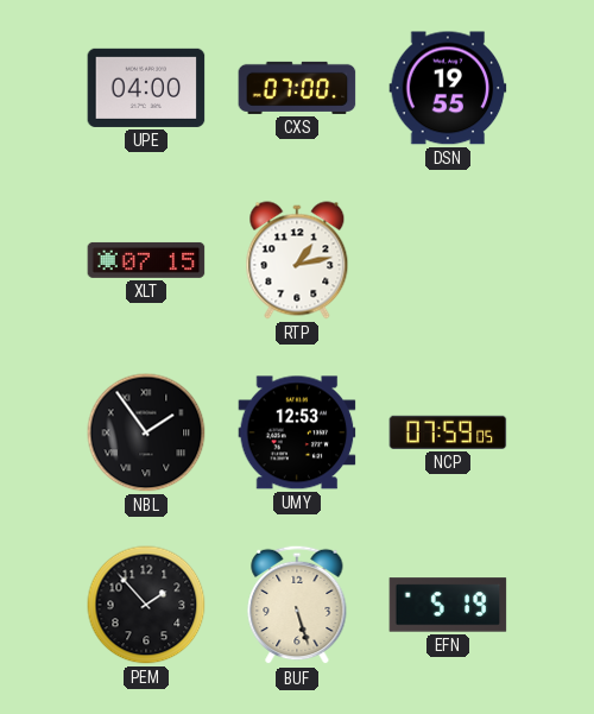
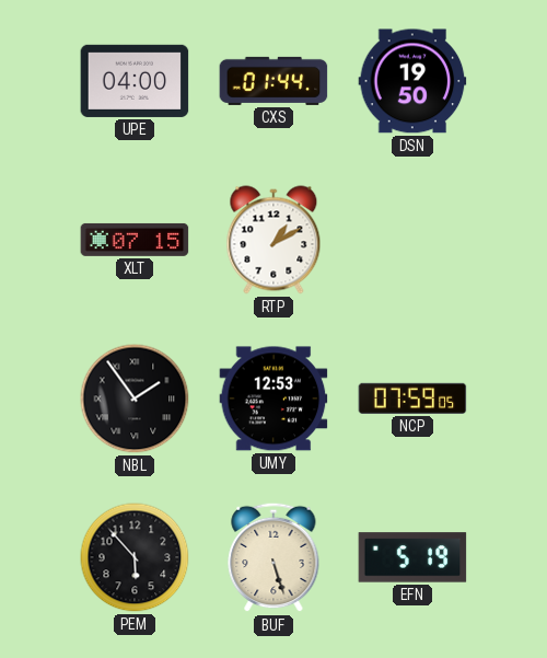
CXS: 07:00 -> 01:44 (273, 81)
DSN: 19:55 -> 19:50 (412, 81)
RTP: 1:13 -> 1:10 (273, 240)
PEM: 1:53 -> 5:53 (135, 557)
